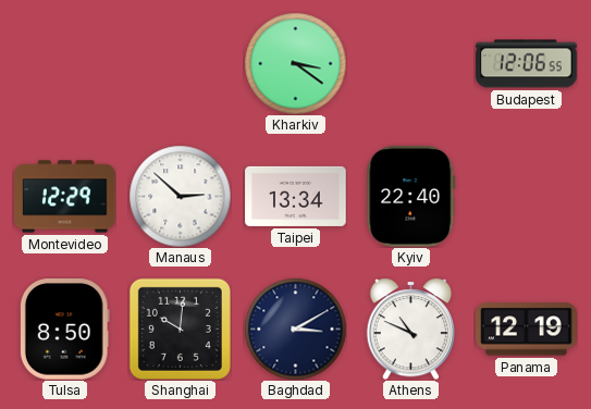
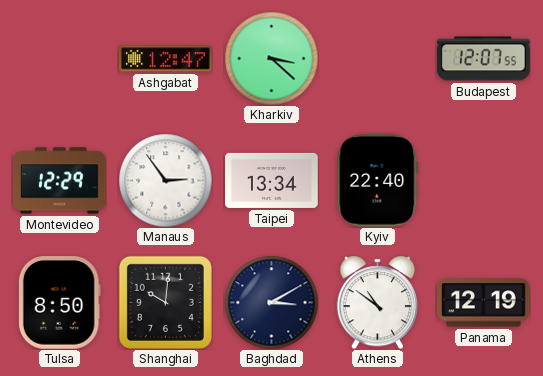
Ashgabat: none -> 12:47 (166, 59)
Kharkiv: 3:21 -> 3:22 (271, 58)
Budapest: 12:06 -> 12:07 (484, 59)
Manaus: 2:52 -> 2:54 (165, 180)
Athens: 10:49 -> 10:51 (378, 302)
